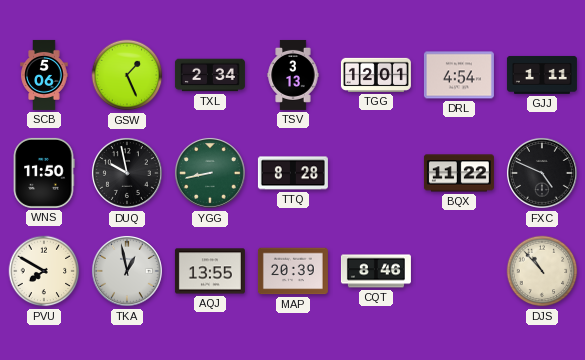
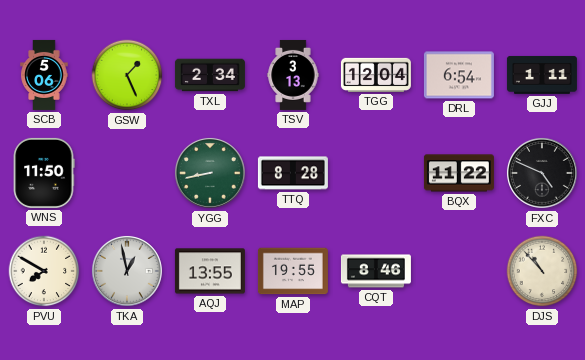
TGG: 12:01 -> 12:04 (376, 75)
DRL: 4:54 -> 6:54 (459, 75)
DUQ: 9:58 -> none (127, 173)
MAP: 20:39 -> 19:55 (293, 271)
